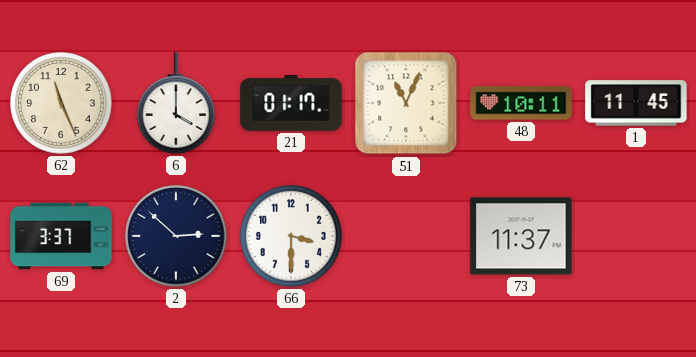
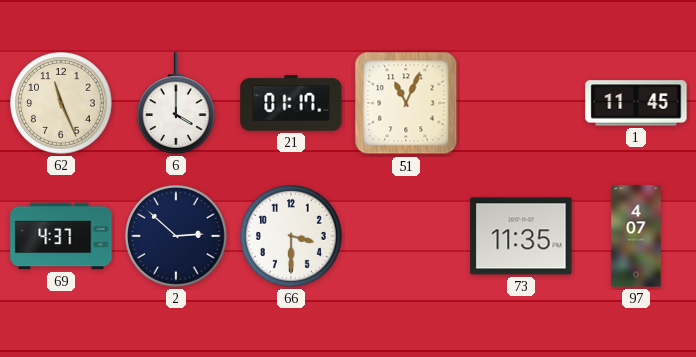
48: 10:11 -> none (521, 103)
69: 3:37 -> 4:37 (61, 236)
73: 11:37 -> 11:35 (521, 236)
97: none -> 4:07 (636, 236)
